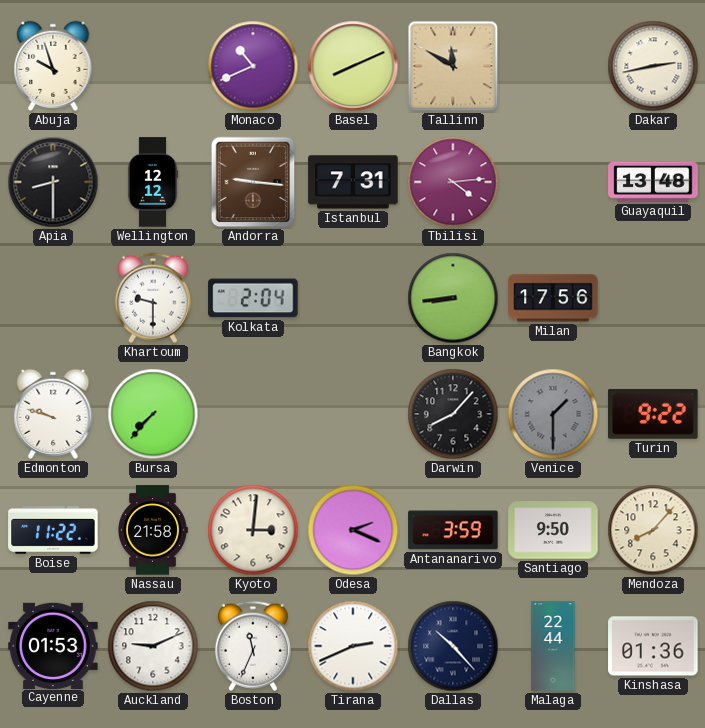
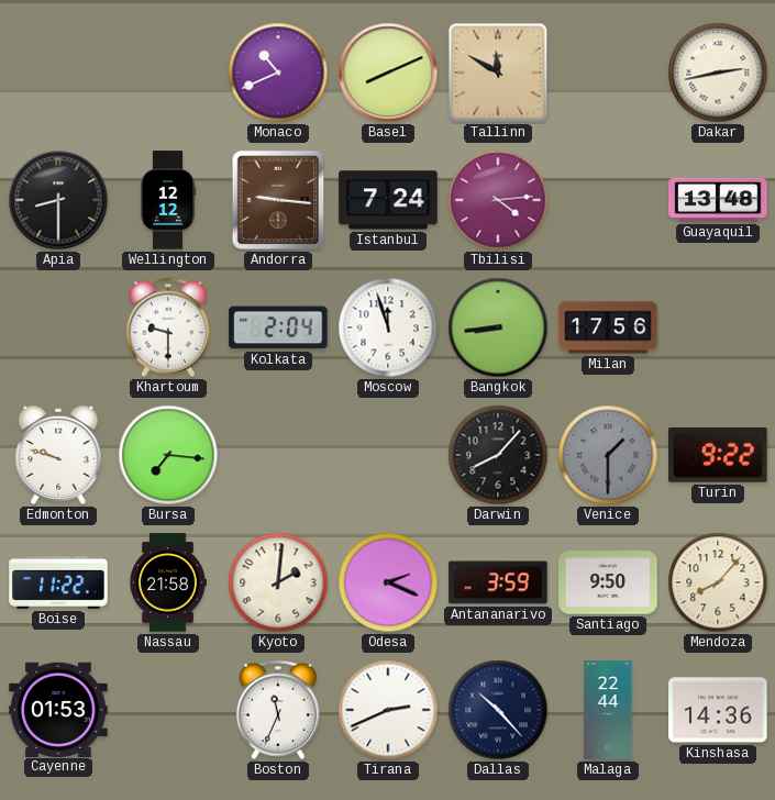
Abuja: 9:57 -> none (53, 66)
Istanbul: 7:31 -> 7:24 (388, 200)
Moscow: none -> 11:57 (388, 327)
Bursa: 7:37 -> 7:16 (168, 455)
Kyoto: 3:01 -> 2:01 (278, 582)
Auckland: 9:11 -> none (153, 646)
Kinshasa: 01:36 -> 14:36 (718, 710)
